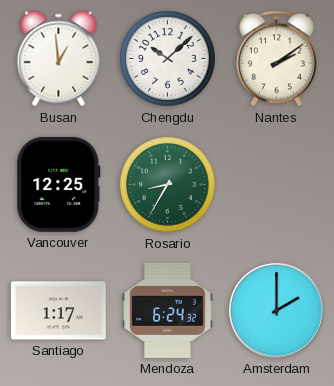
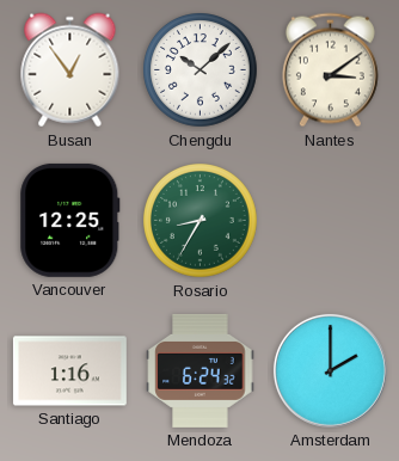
Busan: 12:59 -> 12:54 (70, 70)
Nantes: 2:09 -> 3:09 (330, 70)
Santiago: 1:17 -> 1:16 (69, 371)
